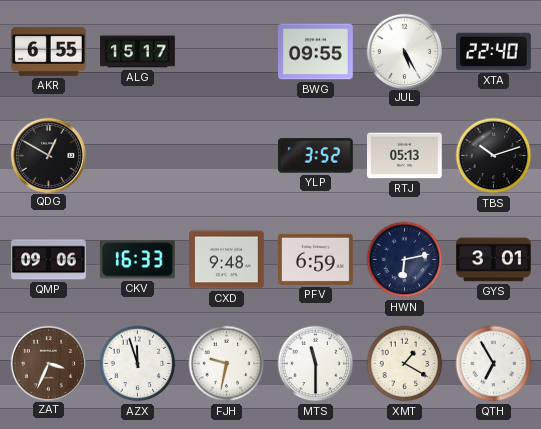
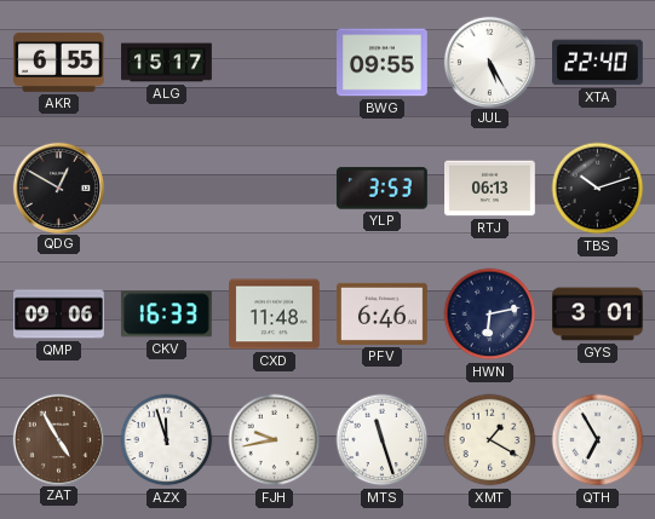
YLP: 3:52 -> 3:53 (381, 189)
RTJ: 05:13 -> 06:13 (490, 189)
CXD: 9:48 -> 11:48 (275, 315)
PFV: 6:59 -> 6:46 (383, 313)
ZAT: 3:34 -> 4:55 (58, 439)
FJH: 9:32 -> 9:43 (275, 440)
MTS: 11:30 -> 11:27 (383, 440)
